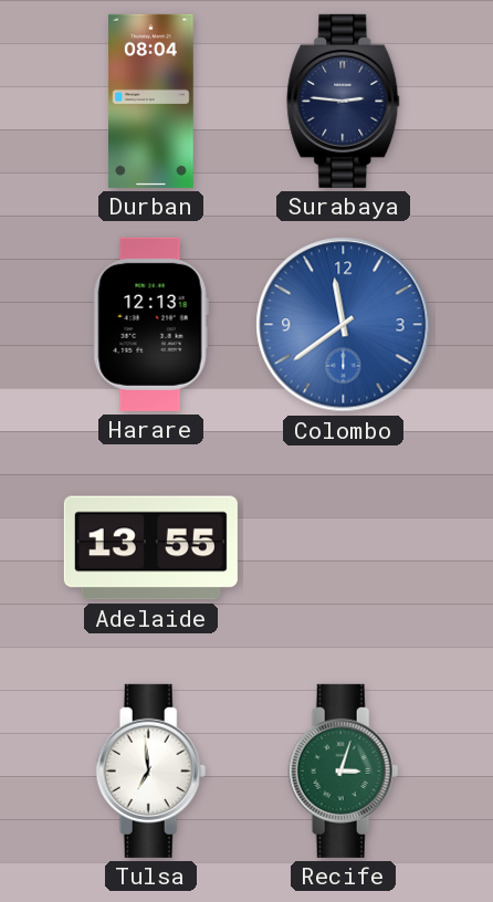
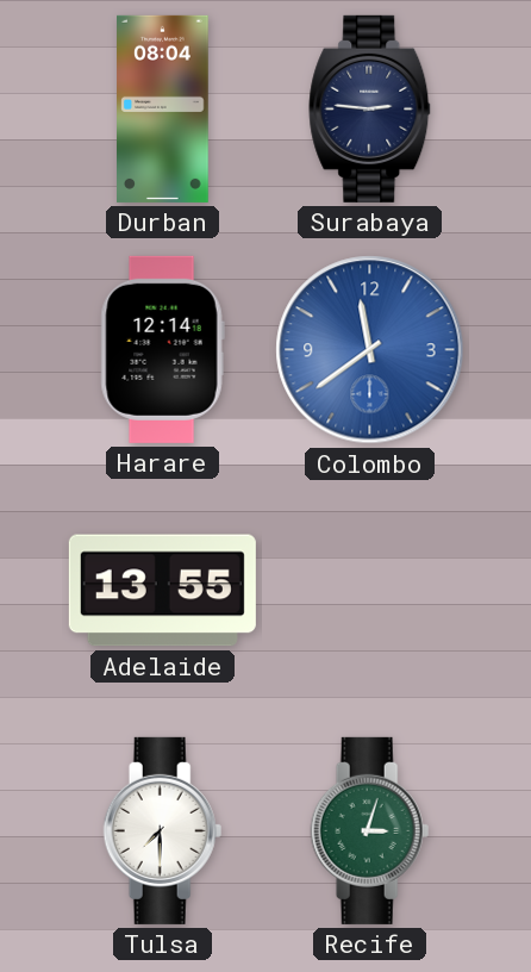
Harare: 12:13 -> 12:14 (162, 349)
Tulsa: 6:59 -> 7:30 (163, 830)
